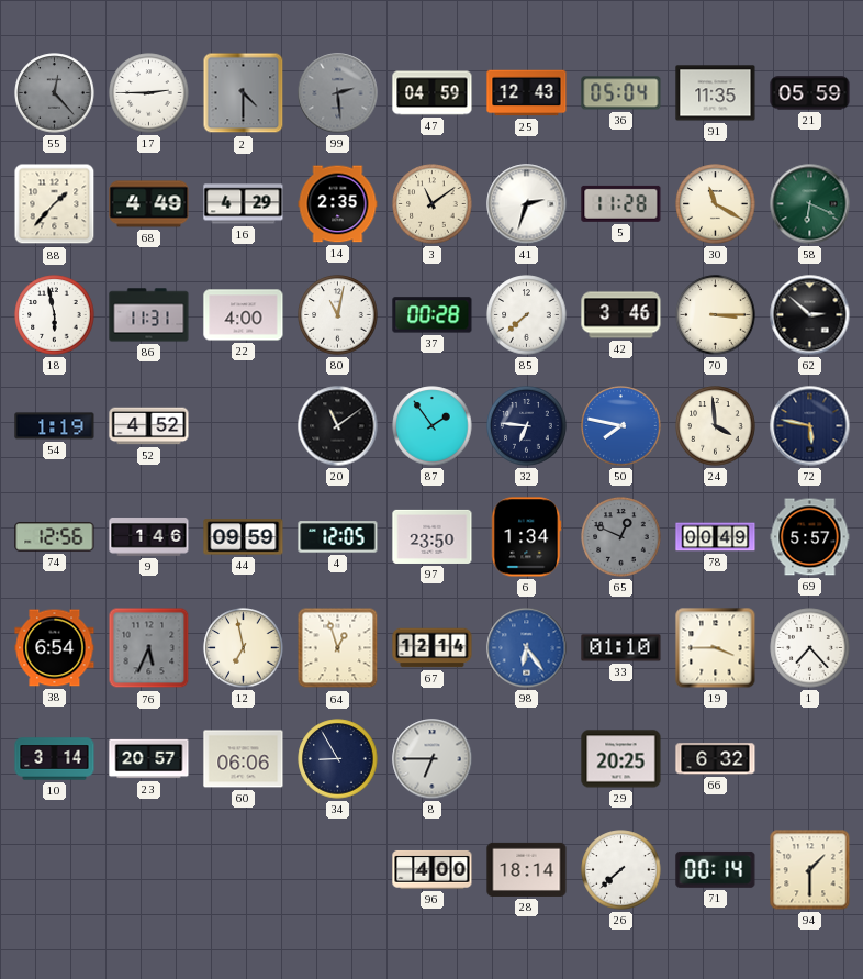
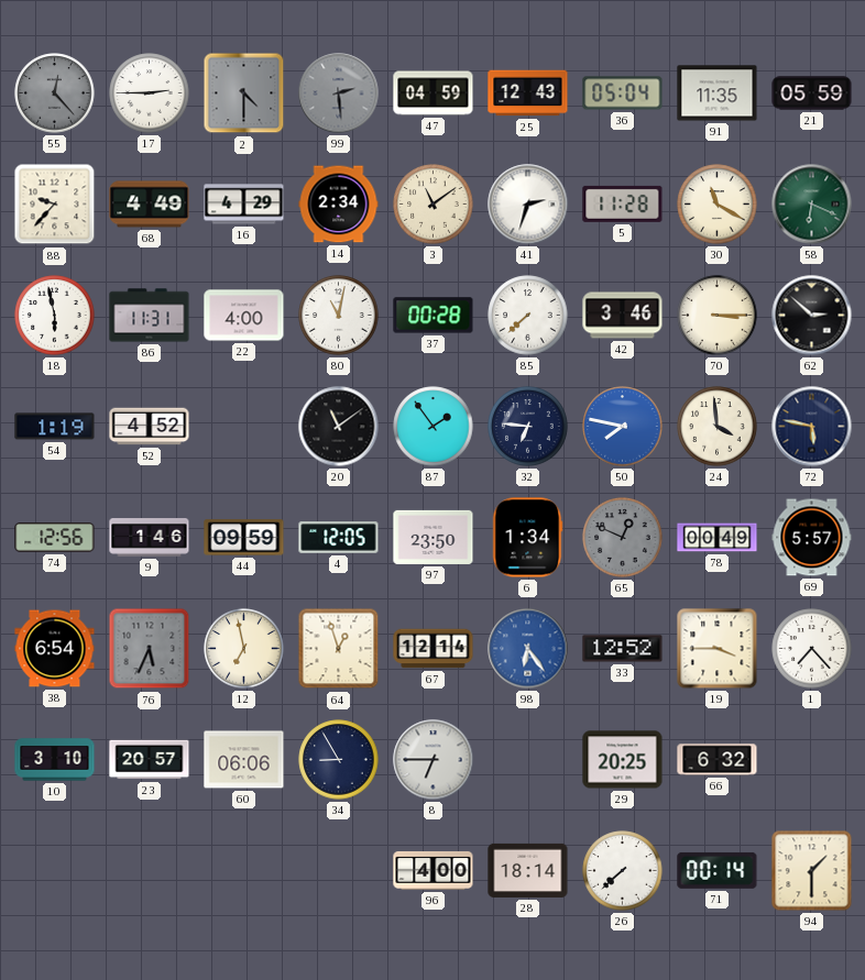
88: 1:37 -> 9:37 (55, 205)
14: 2:35 -> 2:34 (339, 205)
33: 01:10 -> 12:52 (623, 649)
10: 3:14 -> 3:10 (55, 760)
